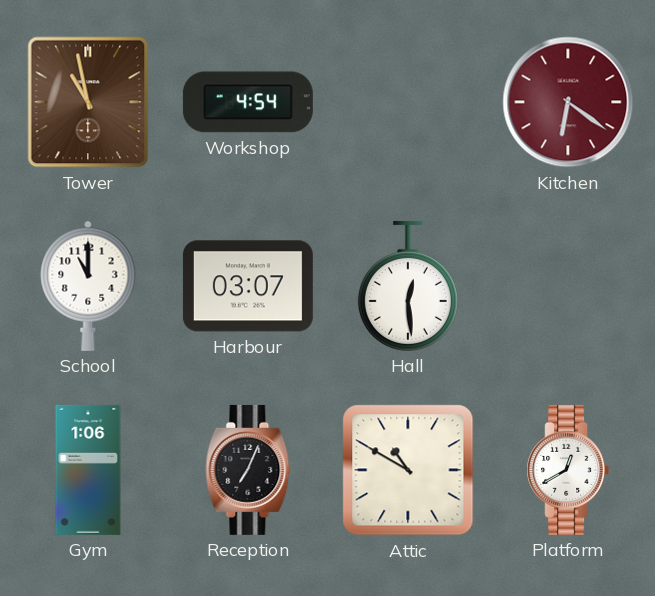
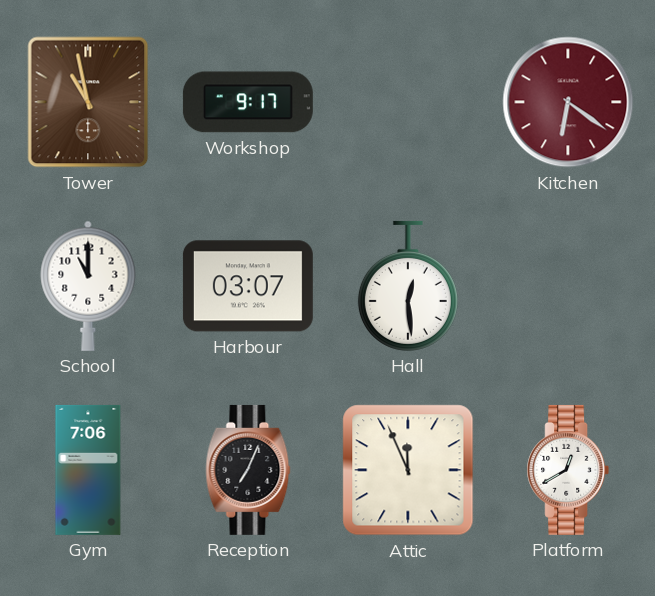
Workshop: 4:54 -> 9:17 (248, 102)
Gym: 1:06 -> 7:06 (88, 470)
Attic: 10:50 -> 11:56 (408, 470)
